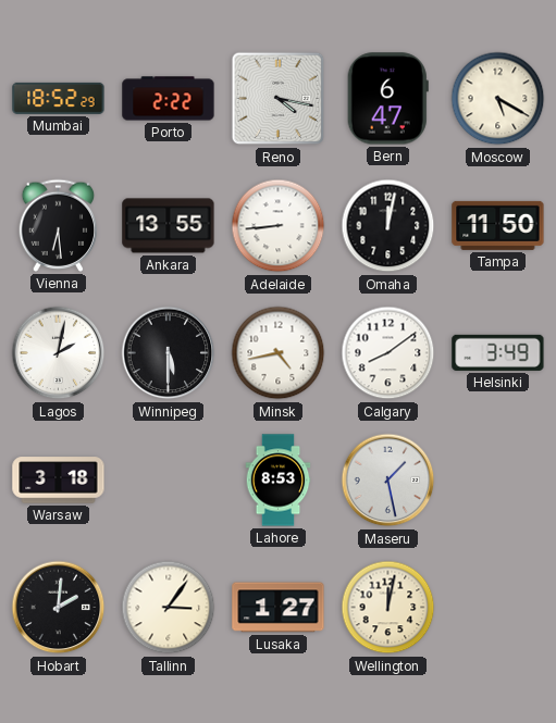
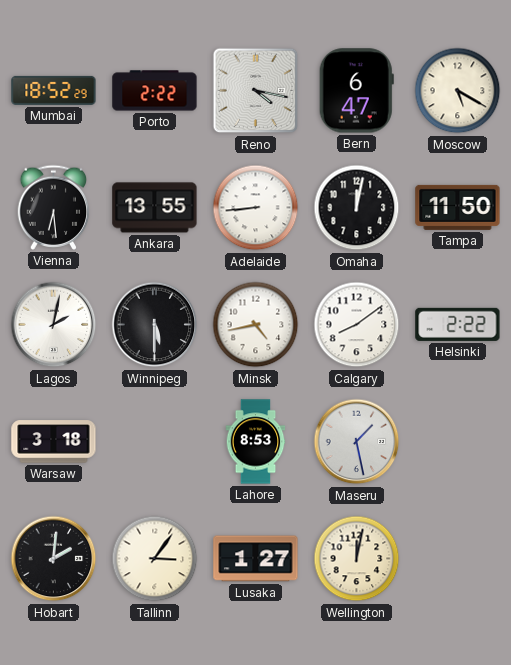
Helsinki: 3:49 -> 2:22 (458, 324)
